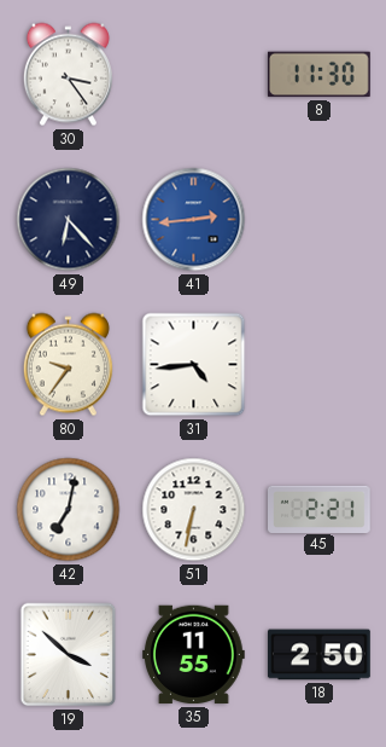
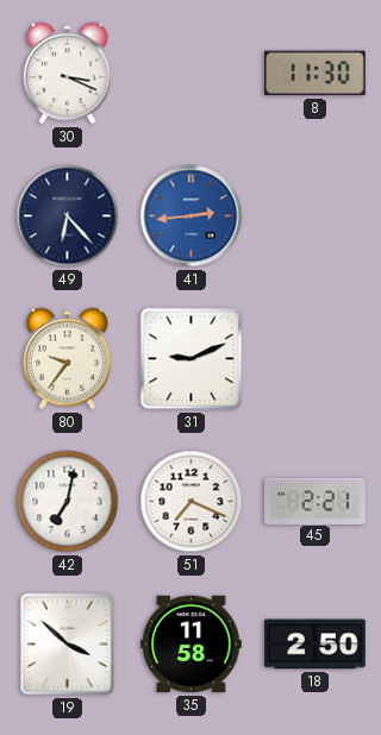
30: 3:24 -> 3:19 (67, 74)
31: 4:44 -> 9:11 (192, 359)
51: 6:32 -> 7:19 (192, 502)
35: 11:55 -> 11:58 (192, 645)
